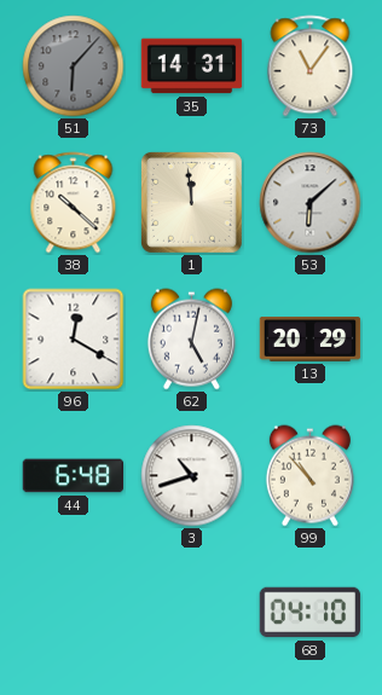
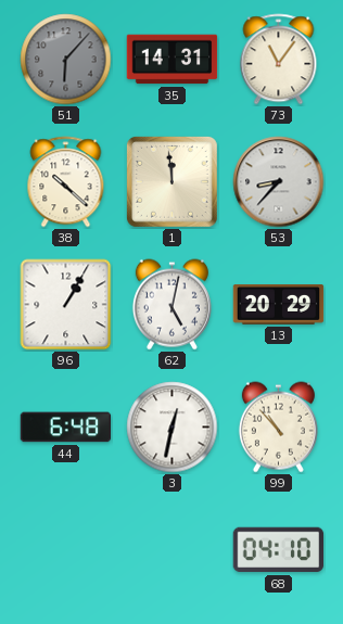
53: 6:08 -> 8:37 (279, 182)
96: 12:20 -> 1:05 (66, 305)
3: 10:42 -> 12:32 (173, 428)
